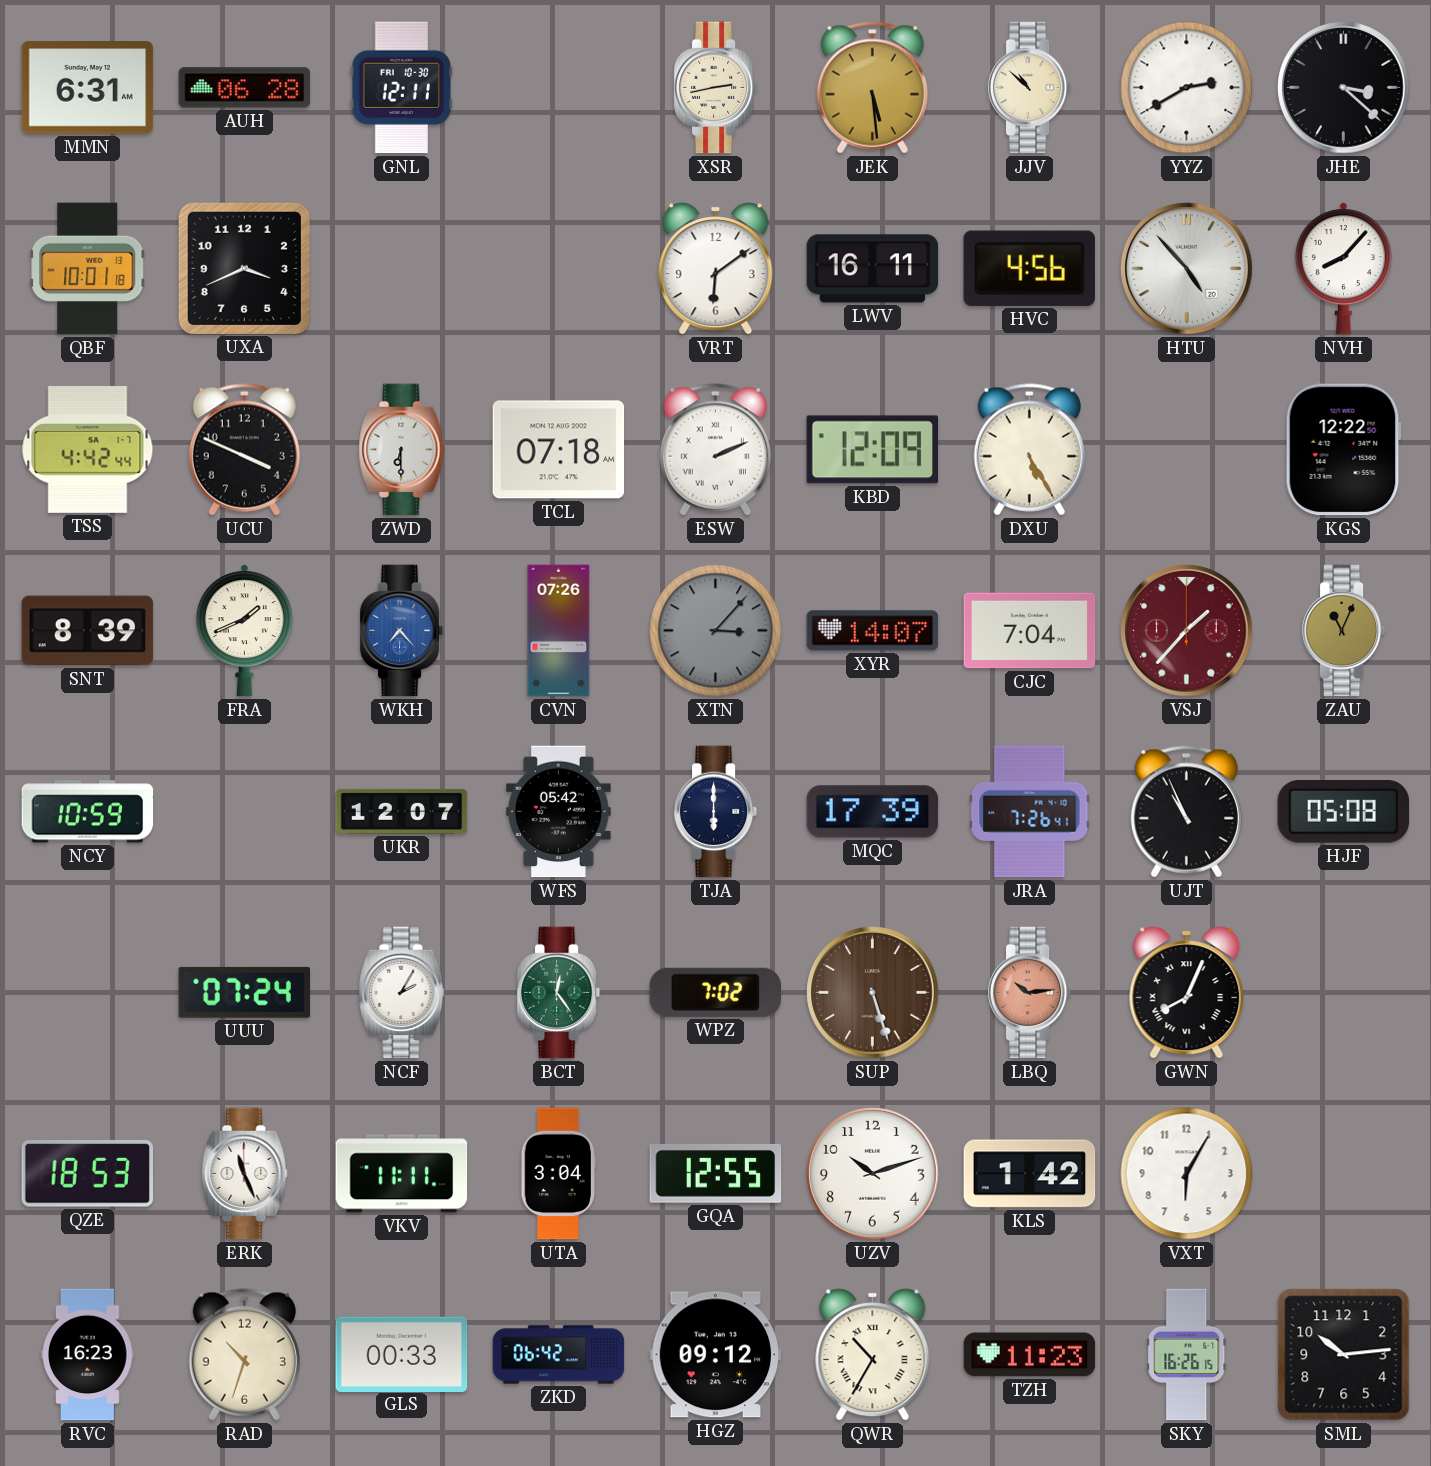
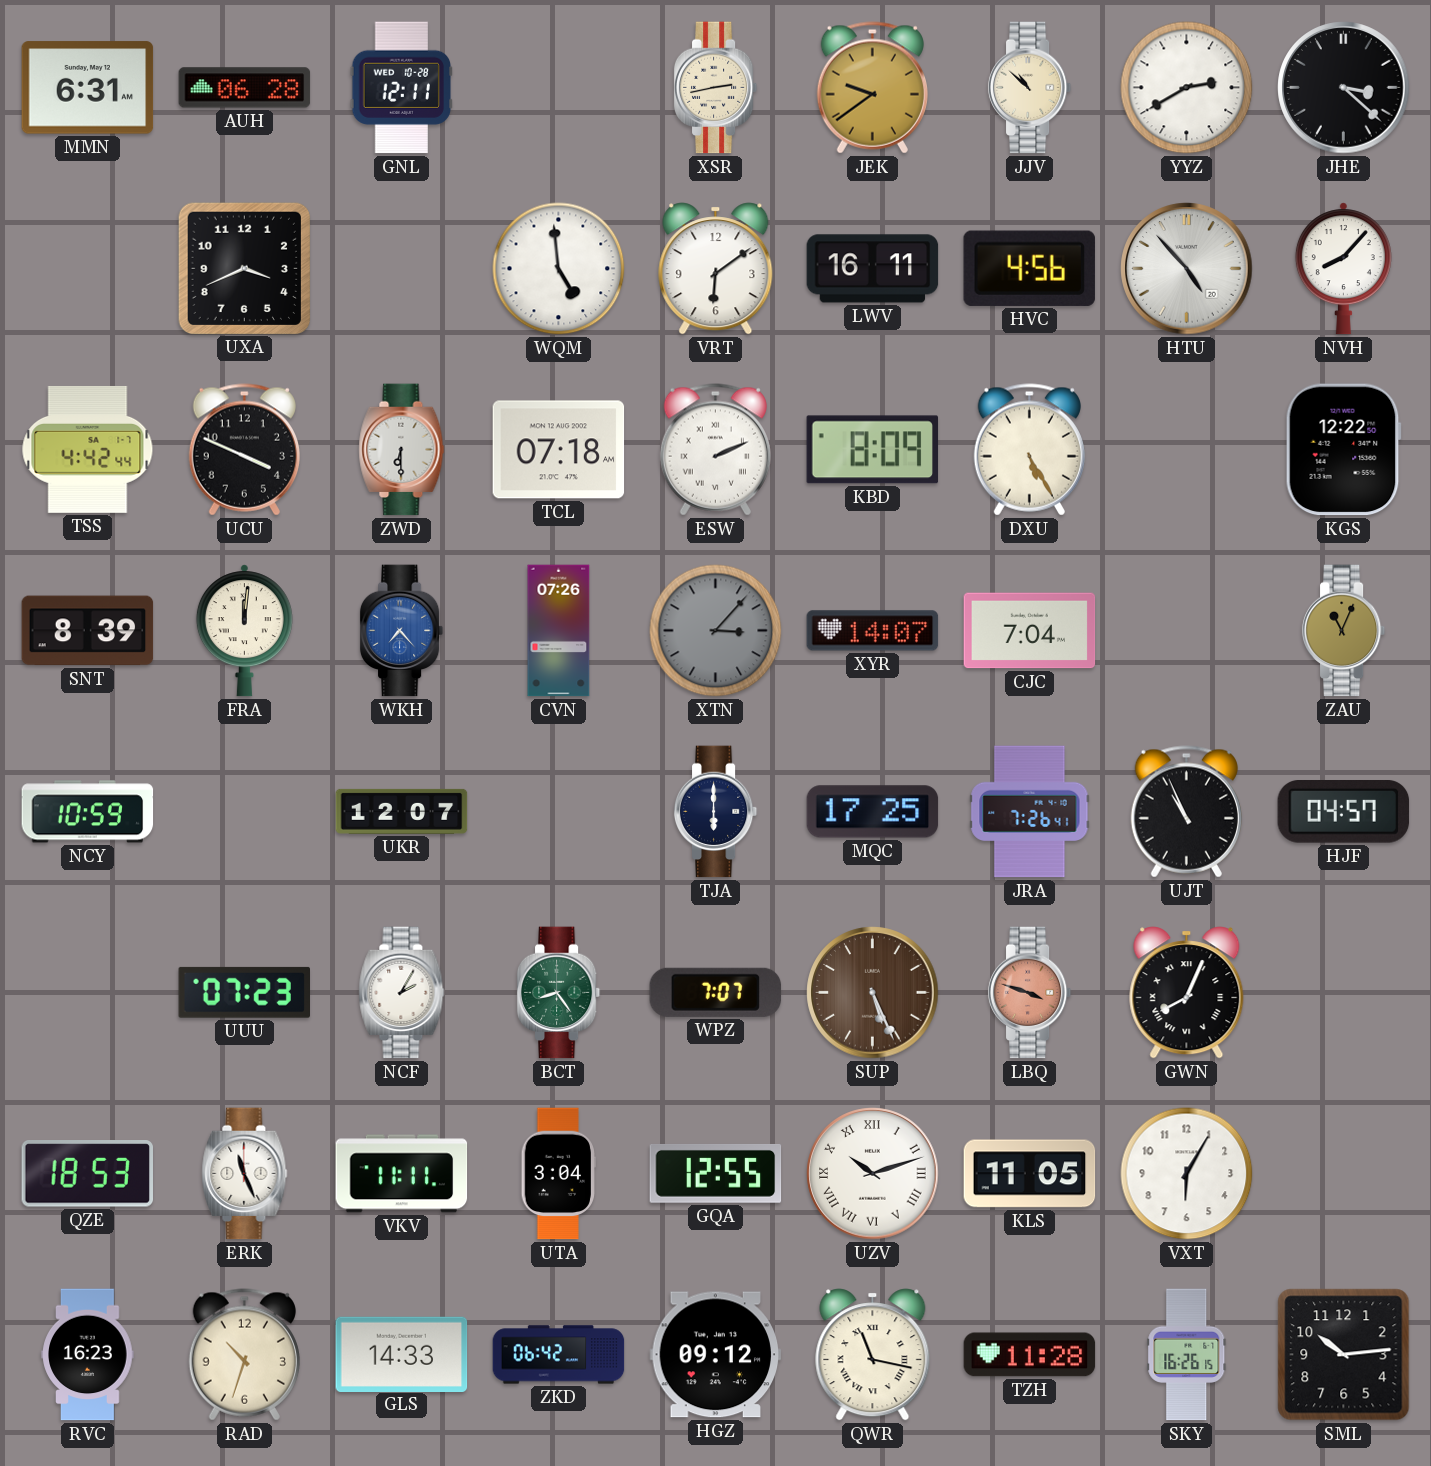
GNL date: FRI 10-30 -> WED 10-28 (401, 88)
JEK: 5:29 -> 9:39 (872, 88)
QBF: 10:01 -> none (88, 269)
WQM: none -> 4:59 (559, 269)
KBD: 12:09 -> 8:09 (873, 450)
FRA: 1:41 -> 12:01 (244, 631)
VSJ: 1:37 -> none (1187, 631)
WFS: 05:42 -> none (559, 812)
MQC: 17:39 -> 17:25 (873, 812)
HJF: 05:08 -> 04:57 (1344, 812)
UUU: 07:24 -> 07:23 (244, 992)
BCT: 12:24 -> 8:24 (559, 993)
WPZ: 7:02 -> 7:07 (716, 992)
SUP: 5:27 -> 5:26 (873, 993)
LBQ: 10:14 -> 3:48 (1030, 993)
UZV numerals: Arabic -> Roman (873, 1174)
KLS: 1:42 -> 11:05 (1030, 1174)
GLS: 00:33 -> 14:33 (402, 1354)
QWR: 10:35 -> 11:17 (873, 1355)
TZH: 11:23 -> 11:28 (1030, 1355)
